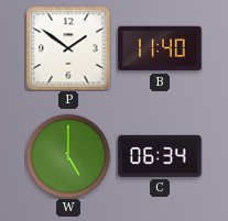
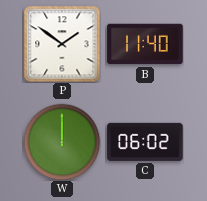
W: 5:00 -> 12:00 (62, 142)
C: 06:34 -> 06:02 (145, 142)
